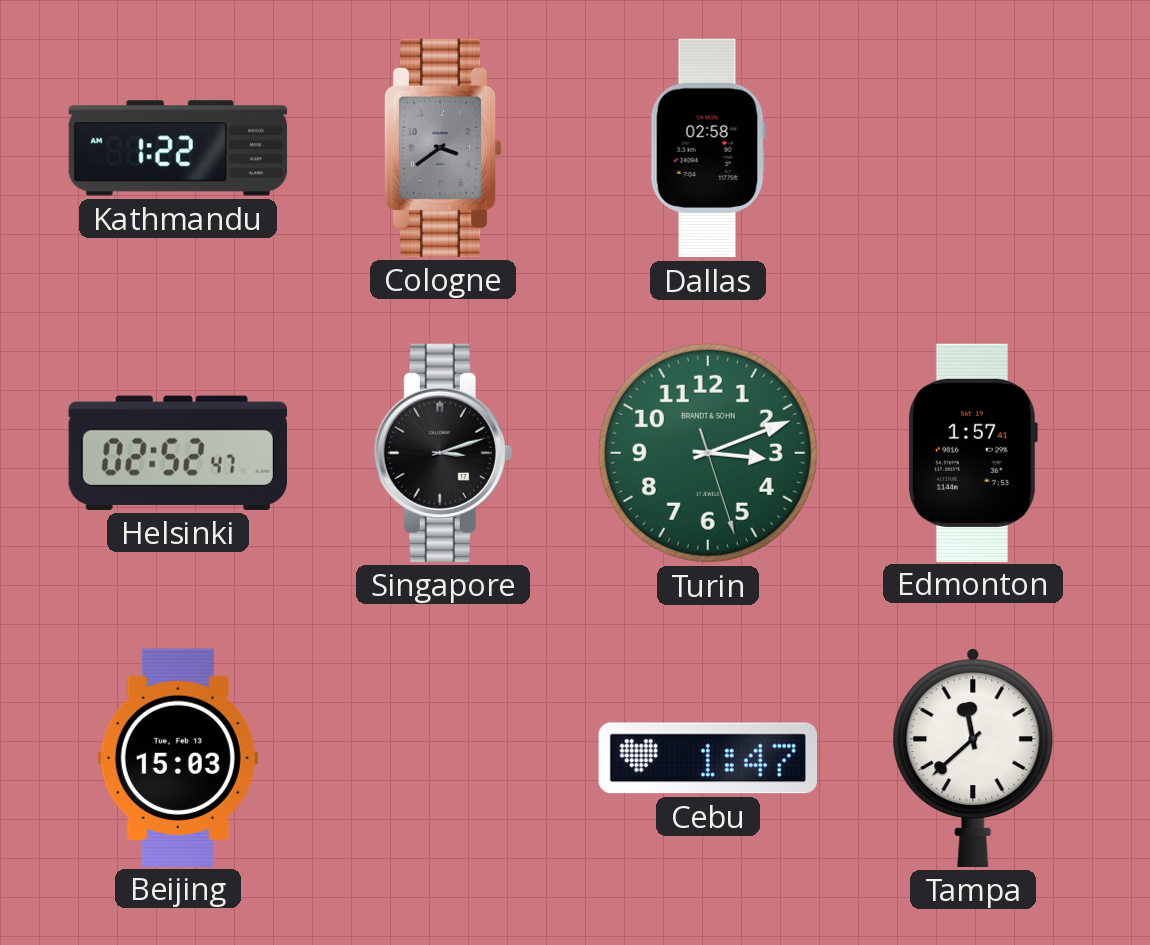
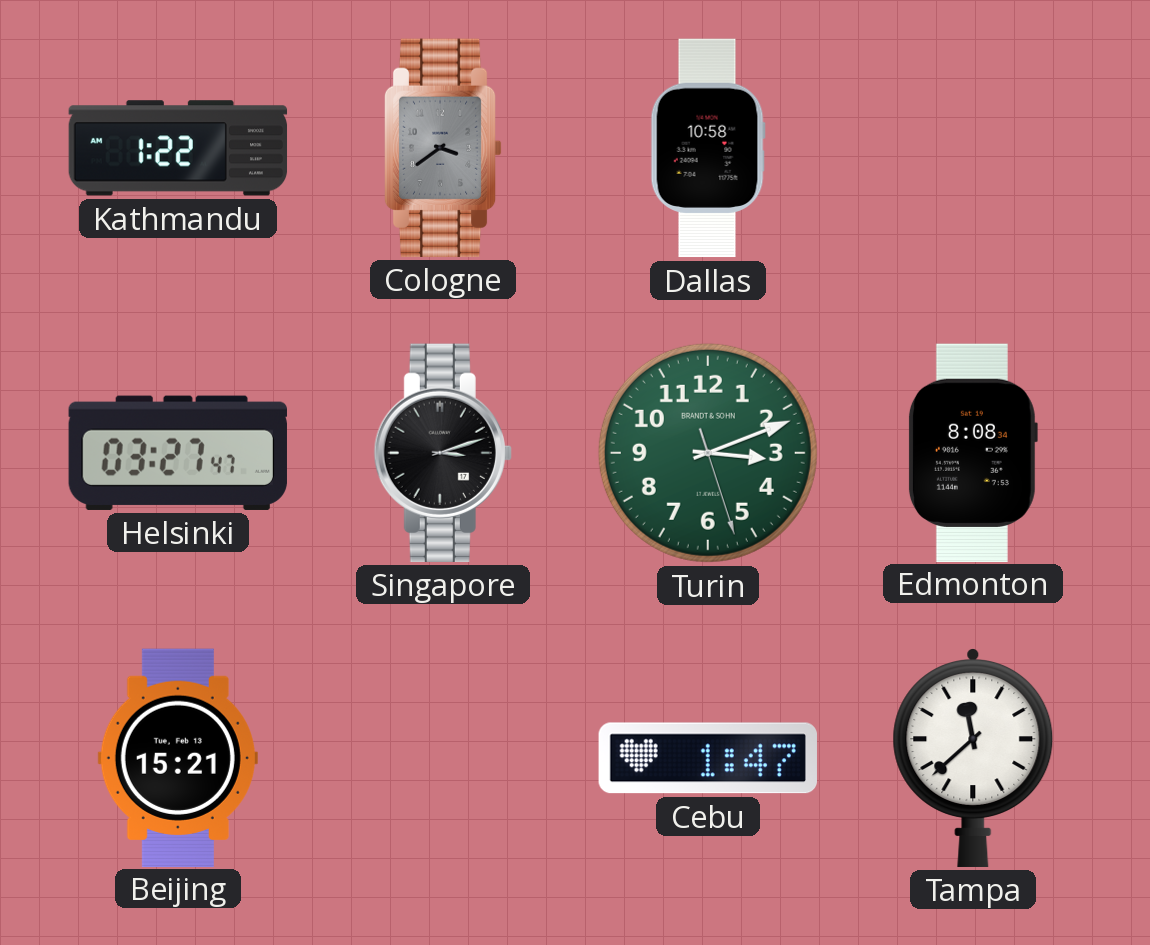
Dallas: 02:58 -> 10:58 (708, 148)
Helsinki: 02:52 -> 03:27 (178, 453)
Edmonton: 1:57 -> 8:08 (972, 452)
Beijing: 15:03 -> 15:21 (178, 757)
